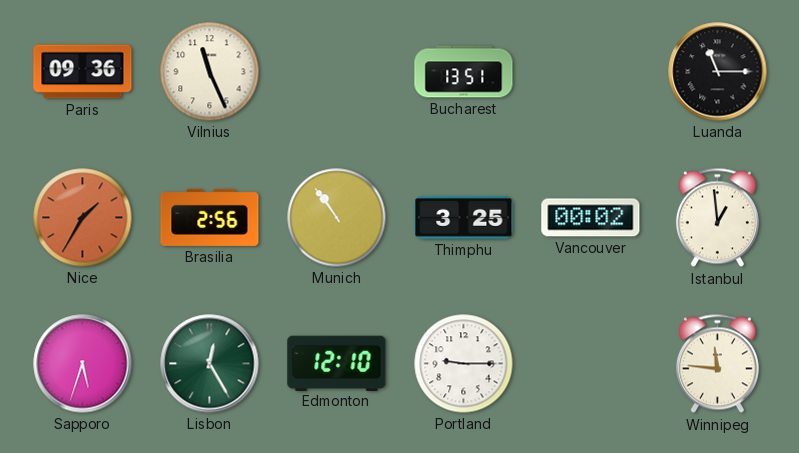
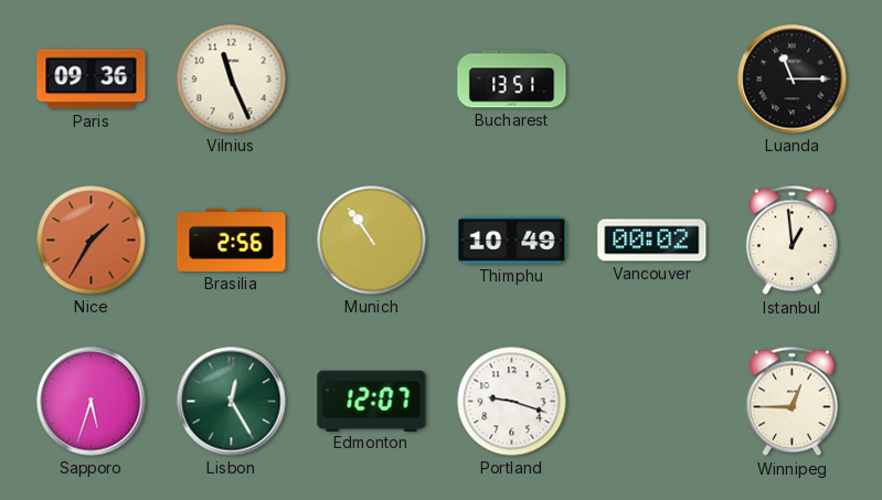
Thimphu: 3:25 -> 10:49 (512, 240)
Edmonton: 12:10 -> 12:07 (372, 401)
Portland: 9:15 -> 9:18 (512, 402)
Winnipeg: 11:46 -> 12:45 (791, 402)
